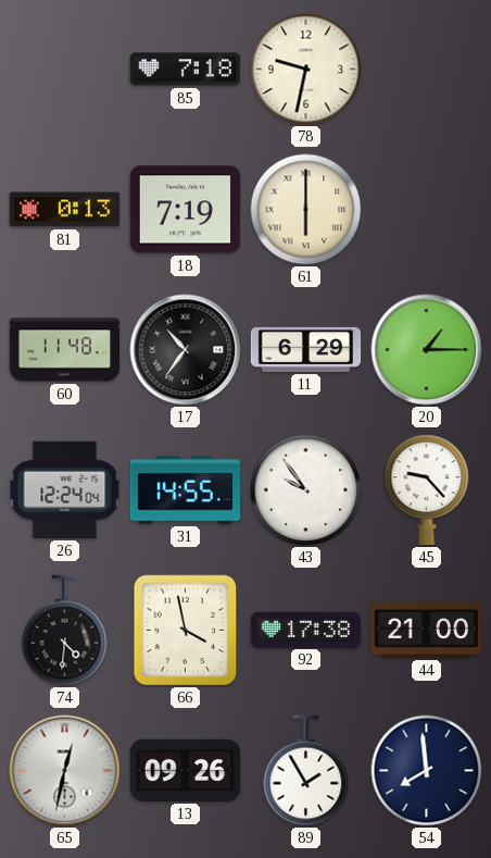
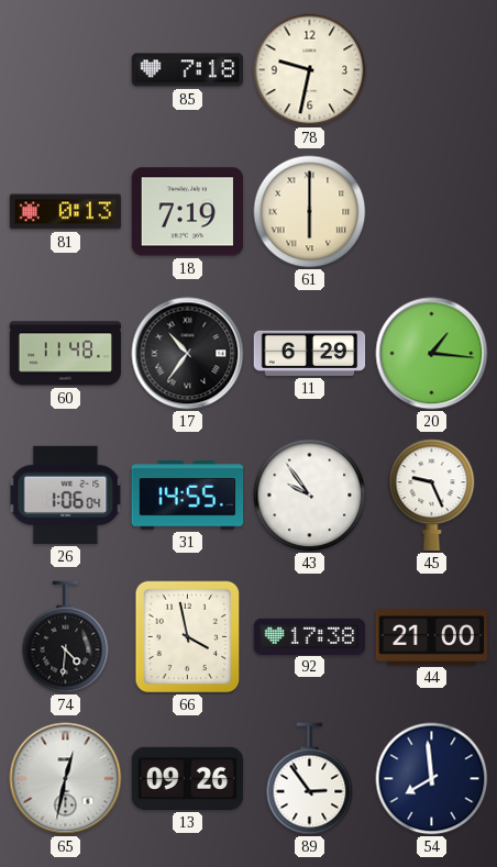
20: 1:15 -> 1:16 (432, 354)
26: 12:24 -> 1:06 (66, 494)
45: 9:23 -> 9:26 (432, 496)
89: 1:55 -> 2:54 (310, 779)
